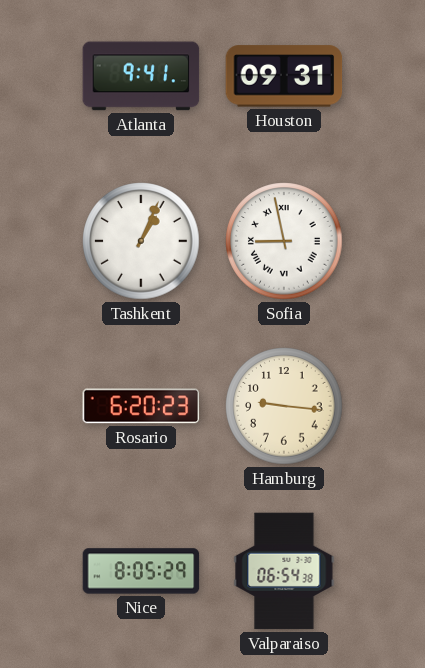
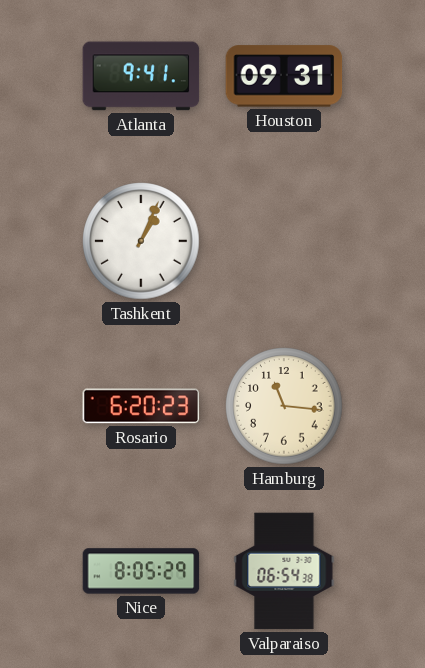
Sofia: 8:58 -> none (284, 241)
Hamburg: 9:16 -> 11:16 (284, 406)
